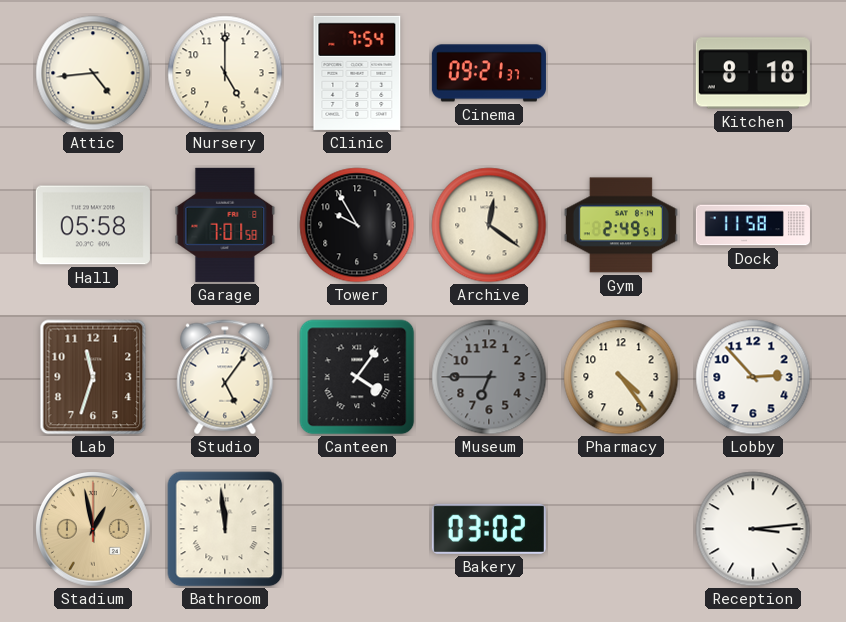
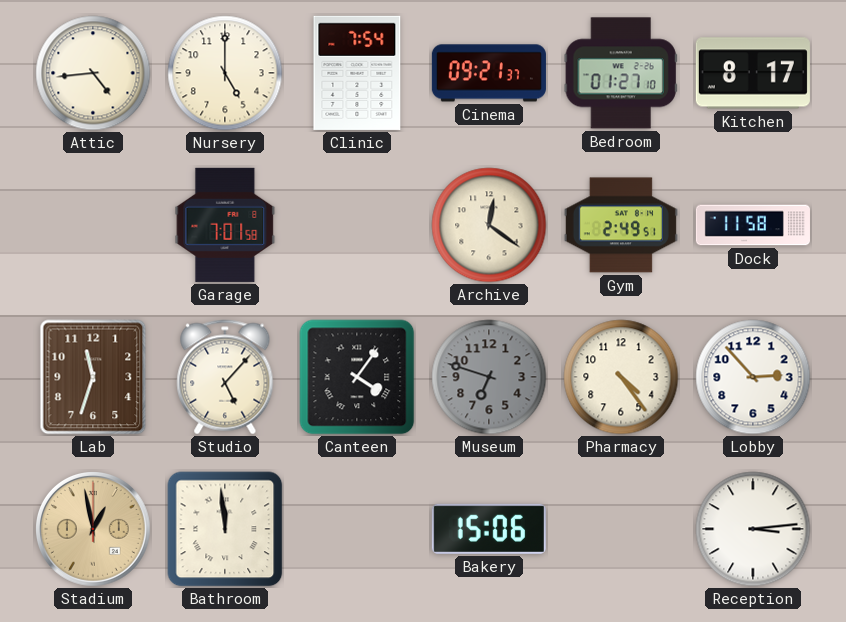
Bedroom: none -> 01:27 (621, 73)
Kitchen: 8:18 -> 8:17 (753, 73)
Hall: 05:58 -> none (93, 225)
Tower: 9:55 -> none (357, 225)
Studio: 5:06 -> 5:07 (225, 377)
Museum: 6:45 -> 6:48 (489, 377)
Bakery: 03:02 -> 15:06 (489, 529)
